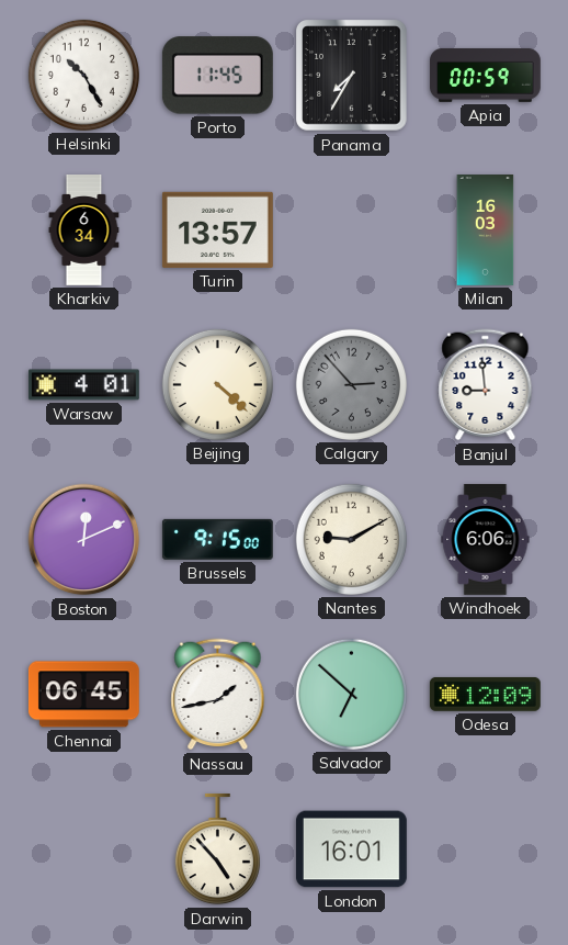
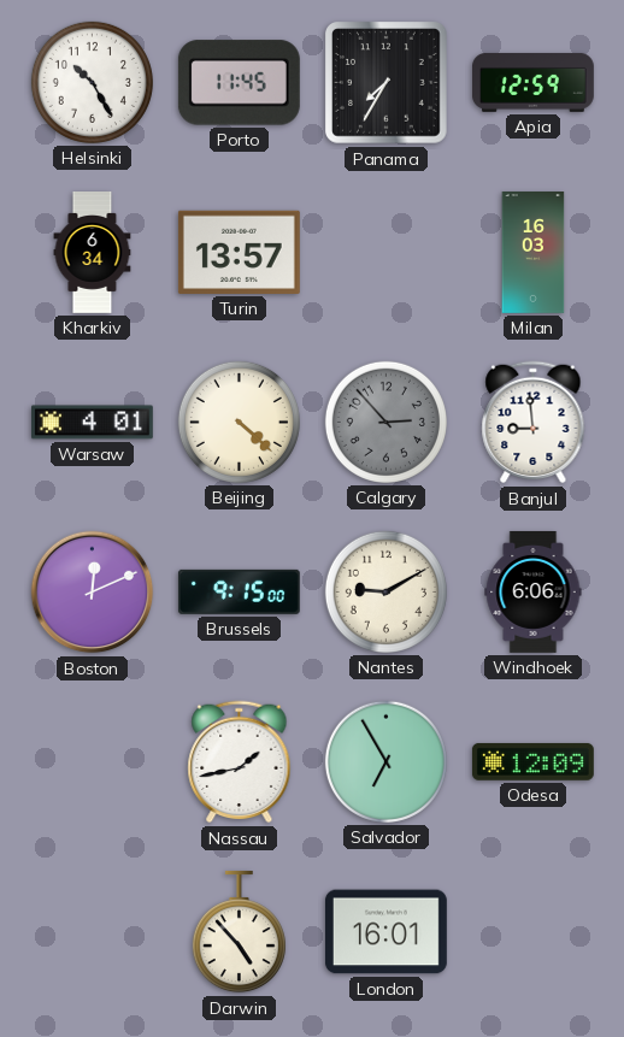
Apia: 00:59 -> 12:59 (534, 82)
Chennai: 06:45 -> none (83, 695)
Salvador: 6:52 -> 6:55 (385, 761)
